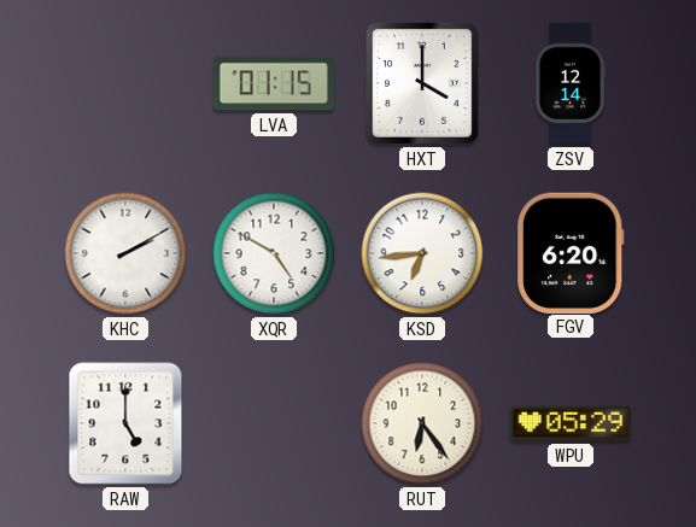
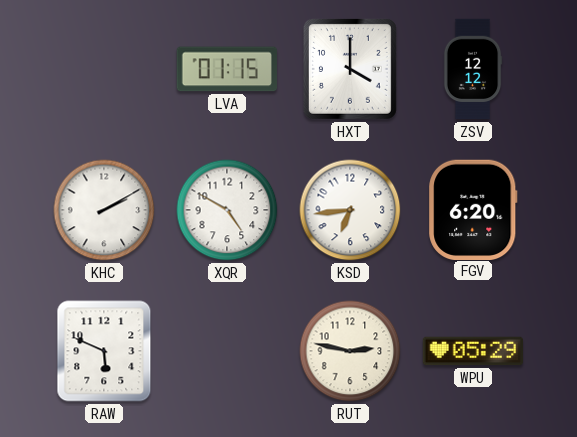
ZSV: 12:14 -> 12:12 (473, 69)
RAW: 5:00 -> 5:49 (104, 351)
RUT: 6:24 -> 2:47 (350, 351)
